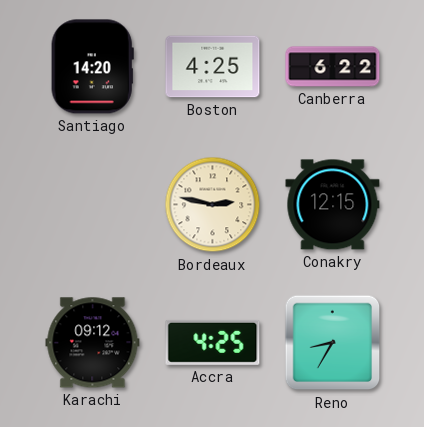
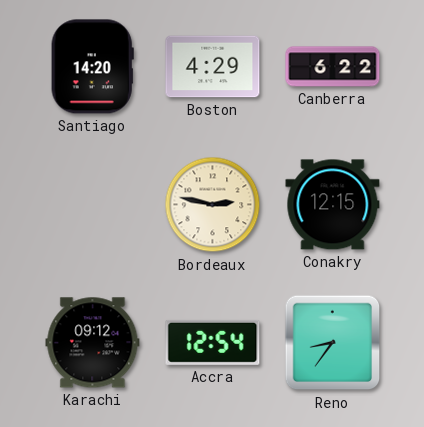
Boston: 4:25 -> 4:29 (213, 67)
Accra: 4:25 -> 12:54 (213, 342)
Reno: 8:35 -> 8:36 (333, 343)
